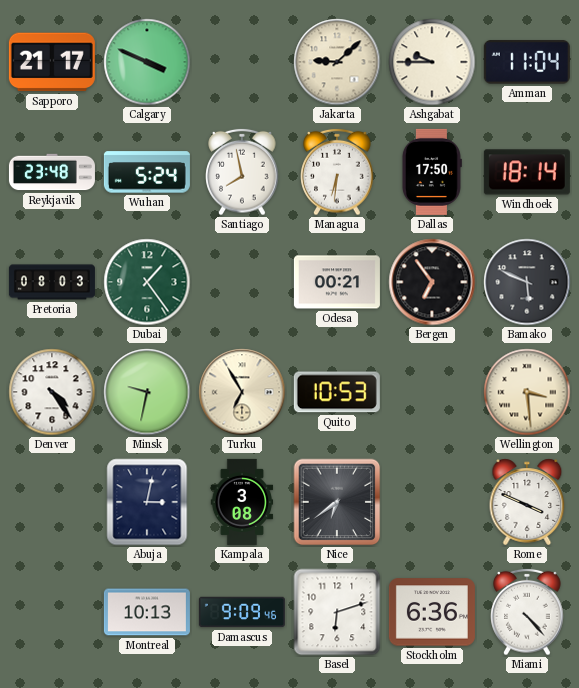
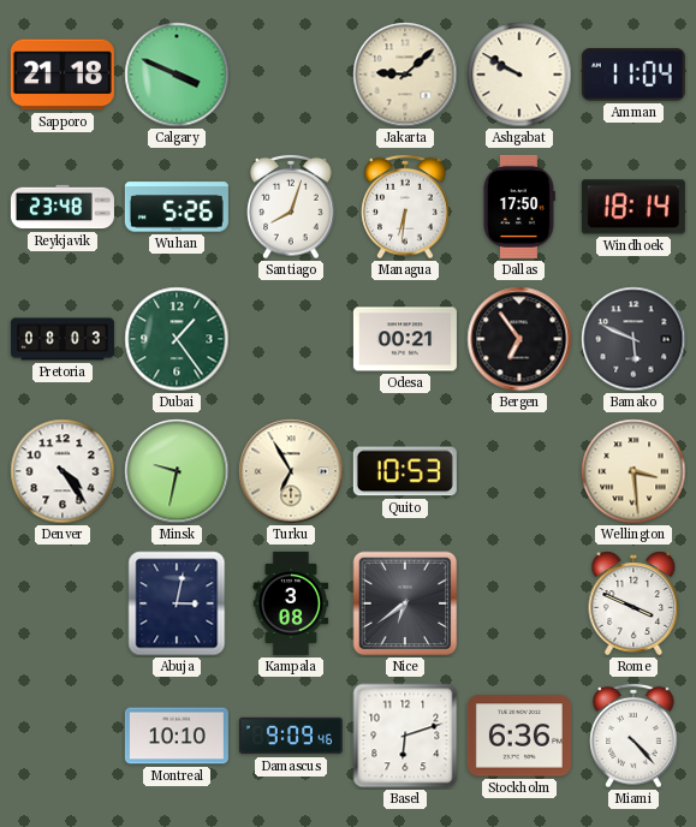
Sapporo: 21:17 -> 21:18 (63, 75)
Ashgabat: 9:45 -> 9:50 (519, 75)
Wuhan: 5:24 -> 5:26 (177, 207)
Santiago: 7:58 -> 8:03 (291, 207)
Montreal: 10:13 -> 10:10 (177, 736)
